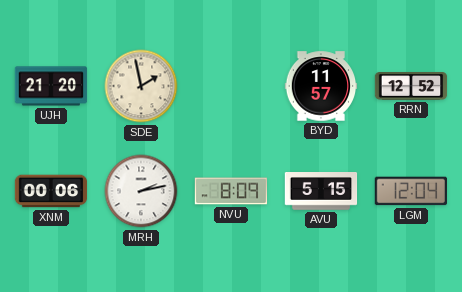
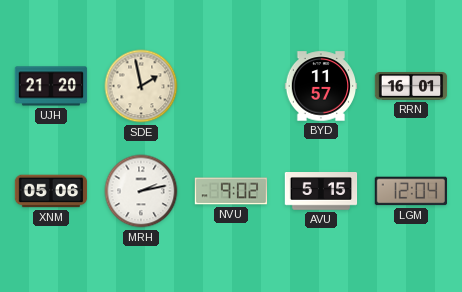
RRN: 12:52 -> 16:01 (411, 87)
XNM: 00:06 -> 05:06 (51, 191)
NVU: 8:09 -> 9:02 (231, 191)
